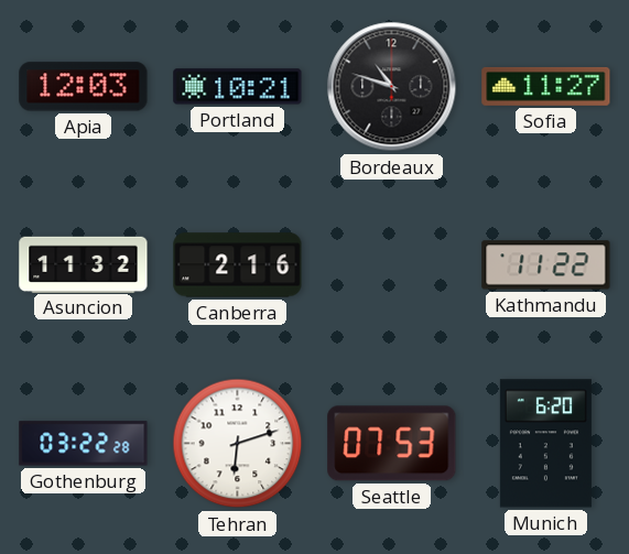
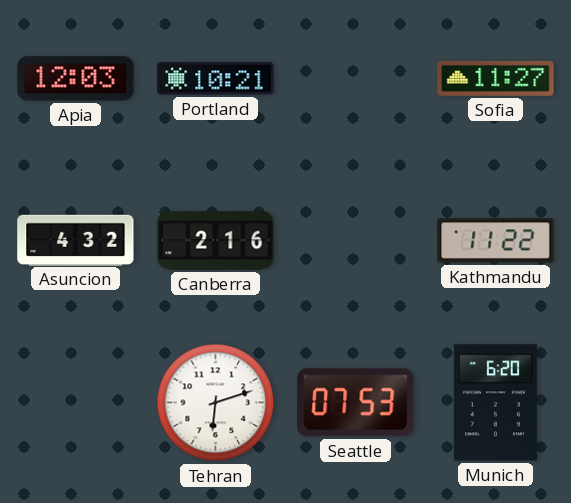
Bordeaux: 10:48 -> none (392, 87)
Asuncion: 11:32 -> 4:32 (76, 240)
Gothenburg: 03:22 -> none (84, 444)
